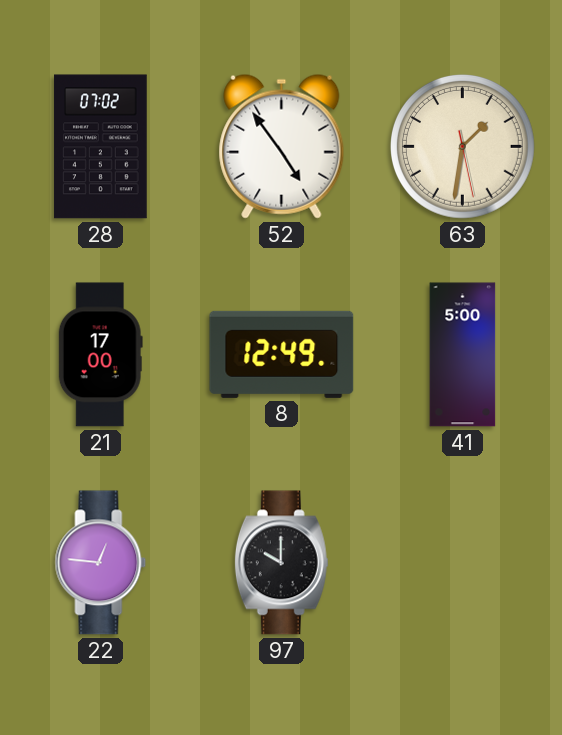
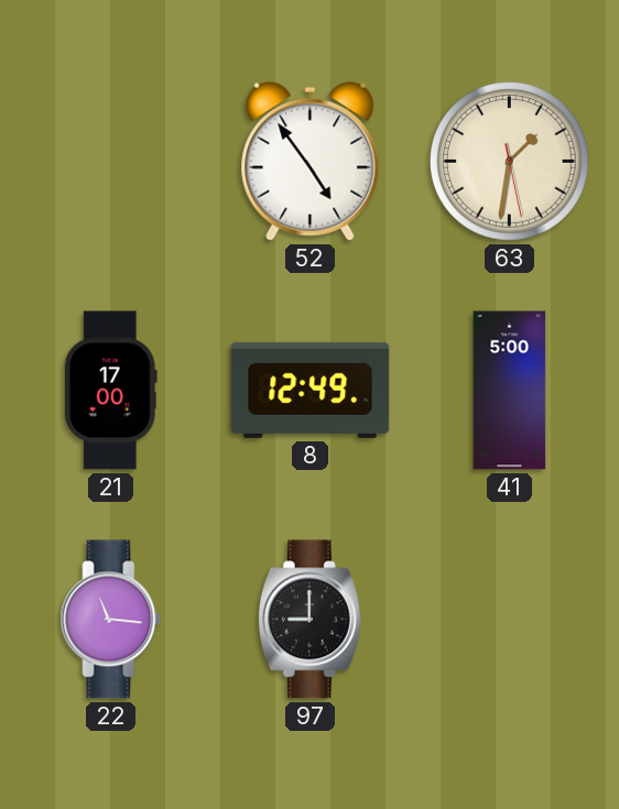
28: 07:02 -> none (101, 147)
22: 12:46 -> 11:16 (111, 620)
97: 10:00 -> 9:00 (309, 620)
